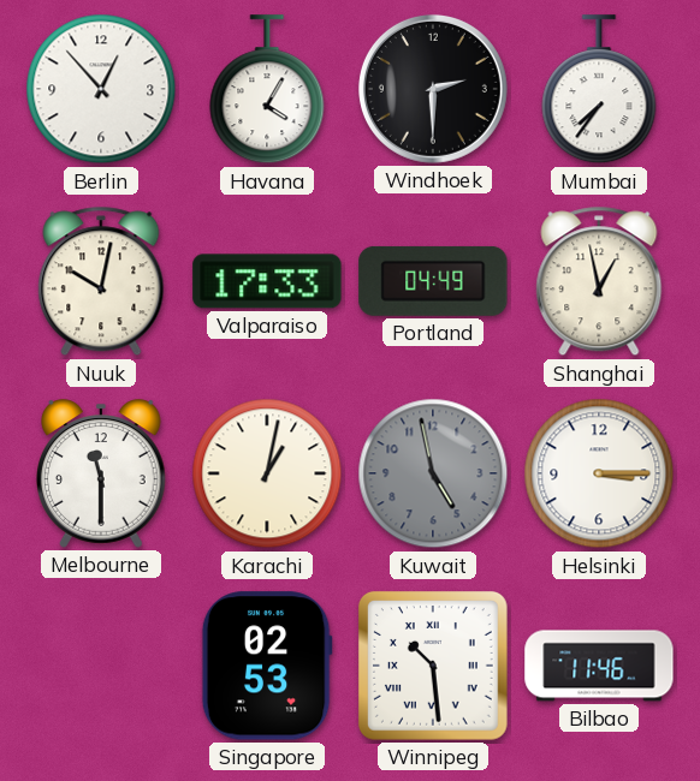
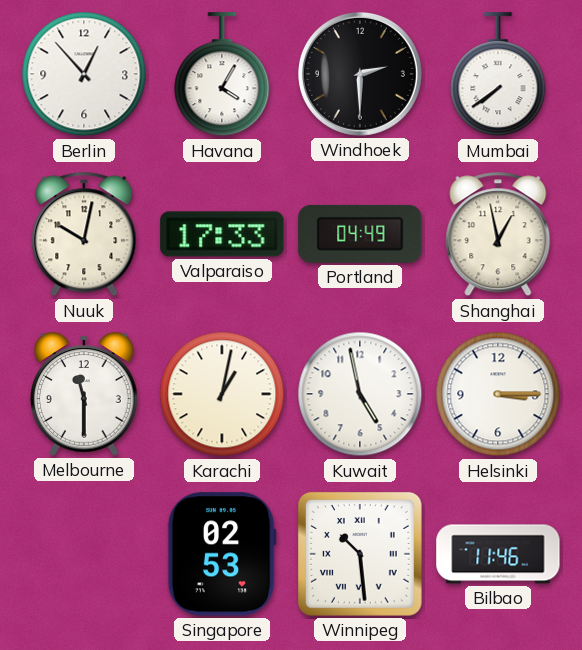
Mumbai: 7:36 -> 7:39 (498, 75)
Kuwait dial: grey -> white (360, 394)
